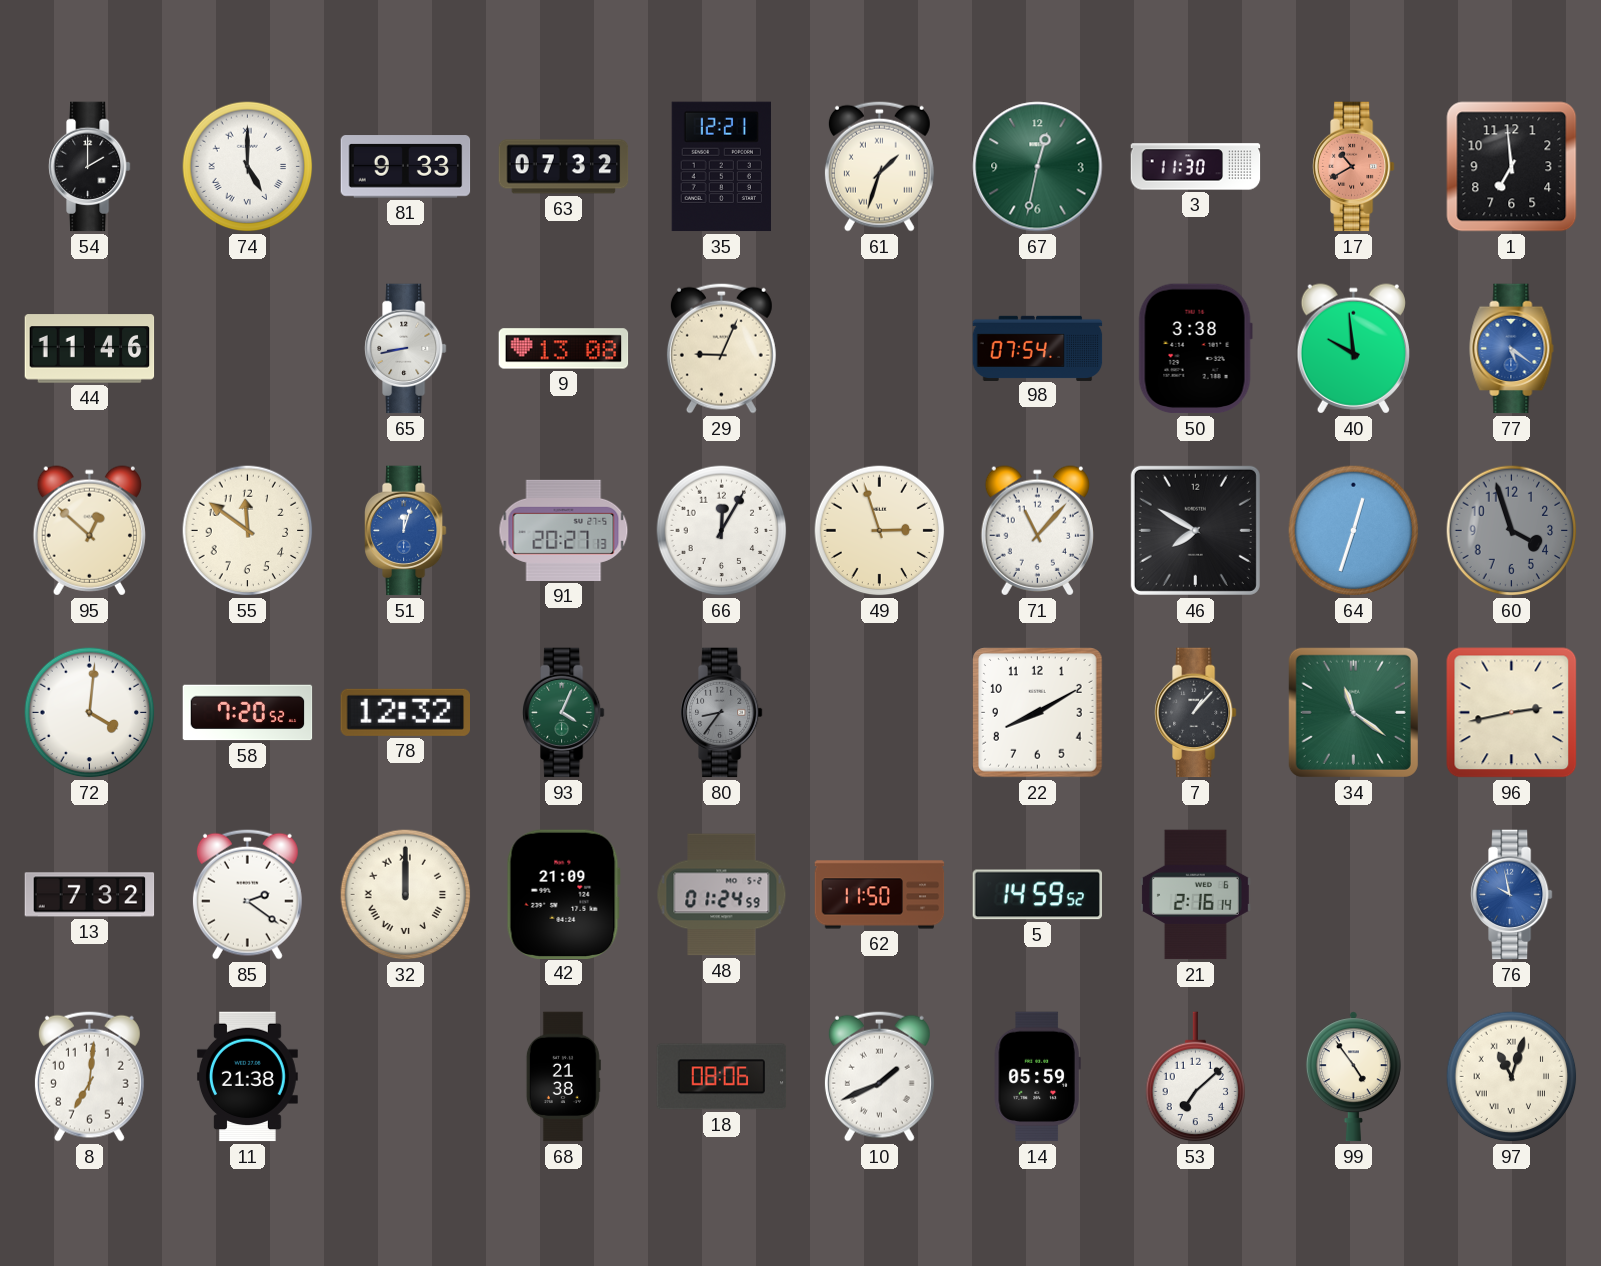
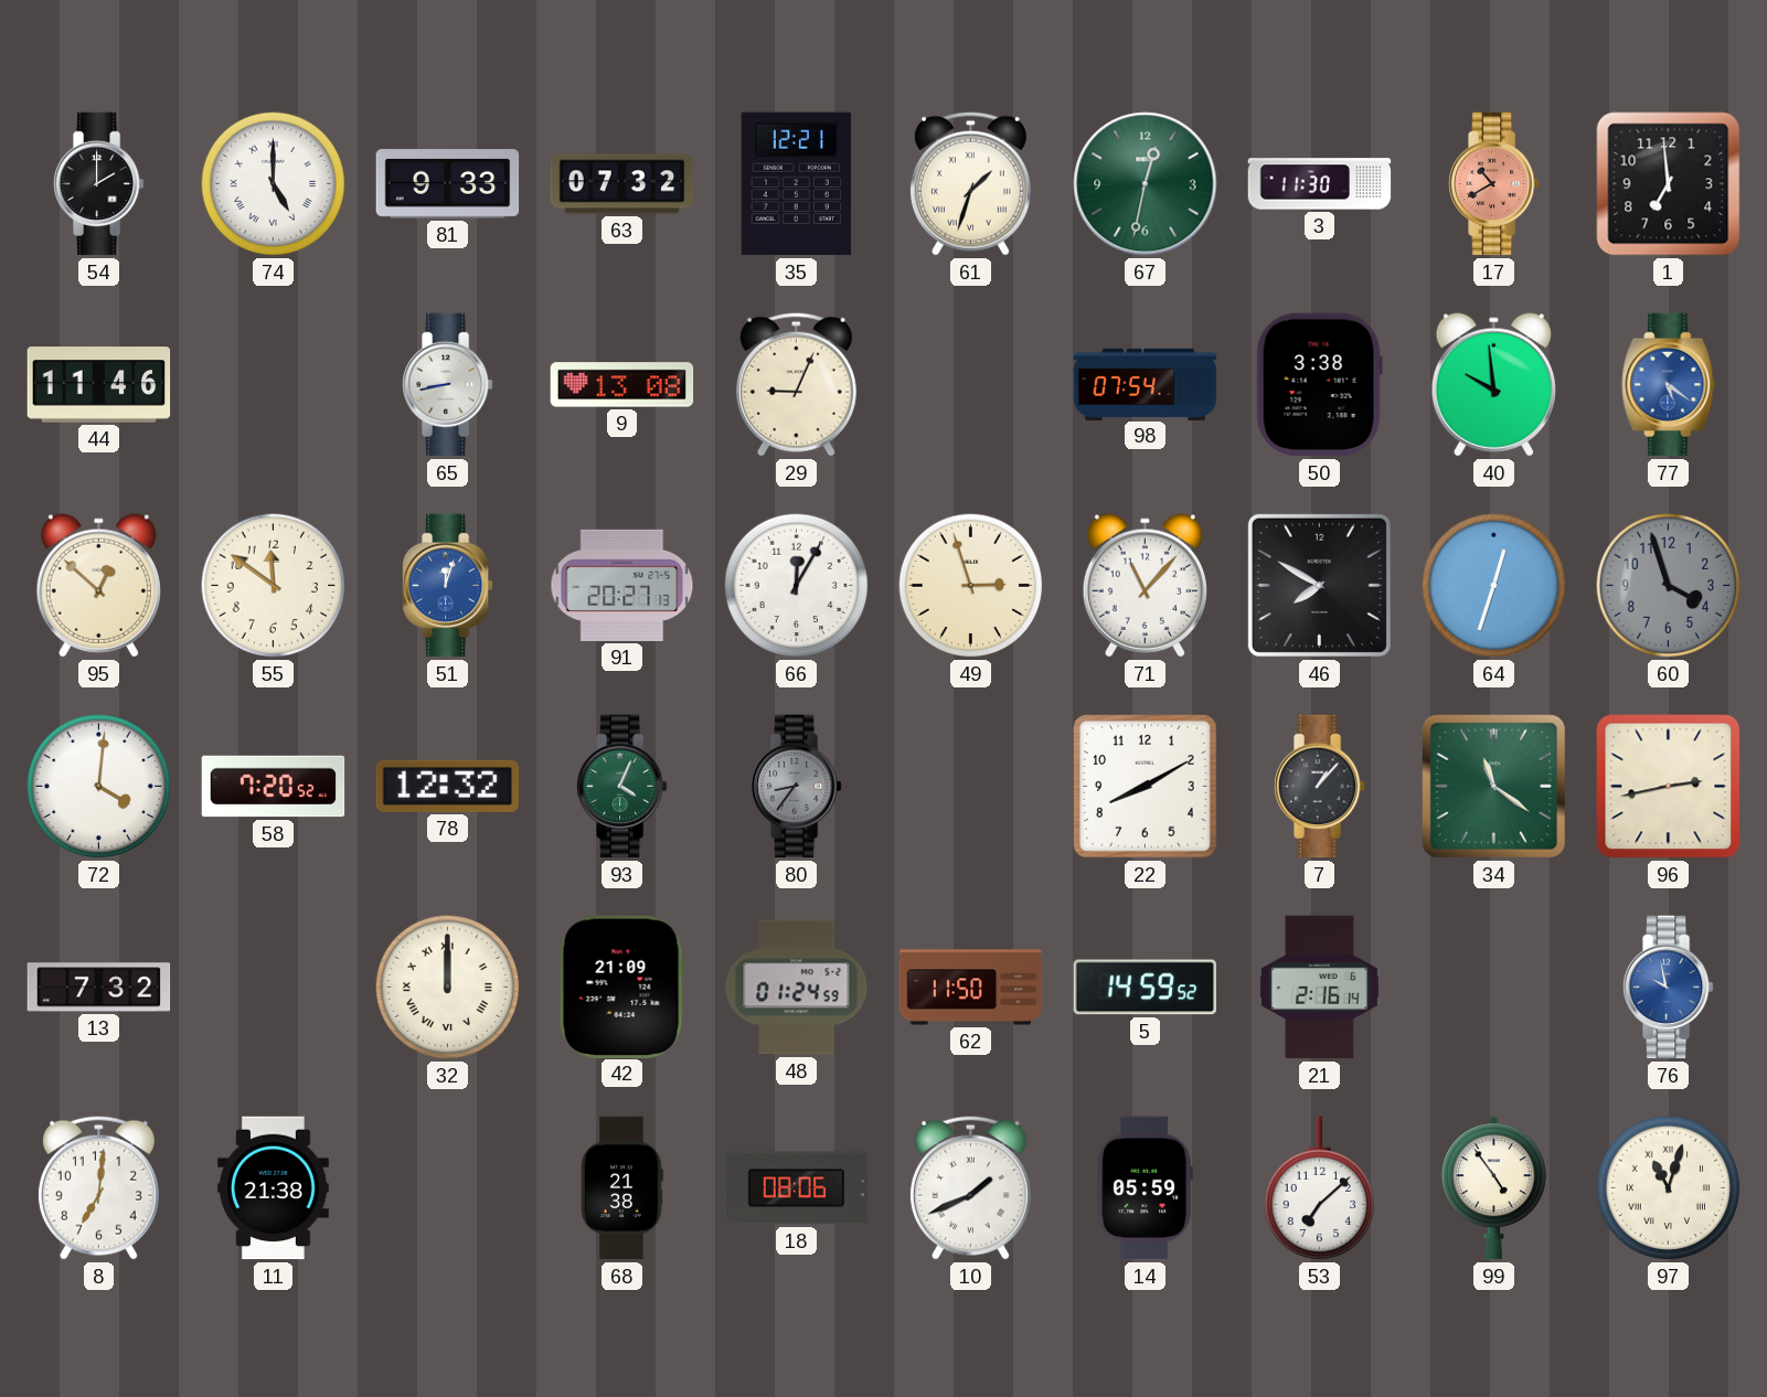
85: 2:21 -> none (247, 894)
